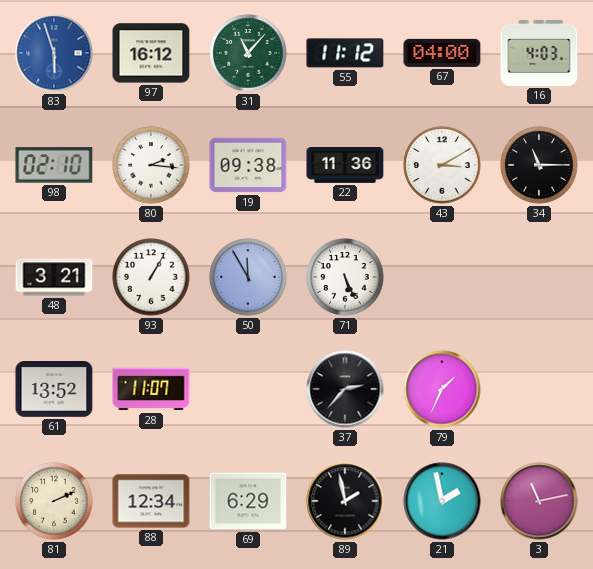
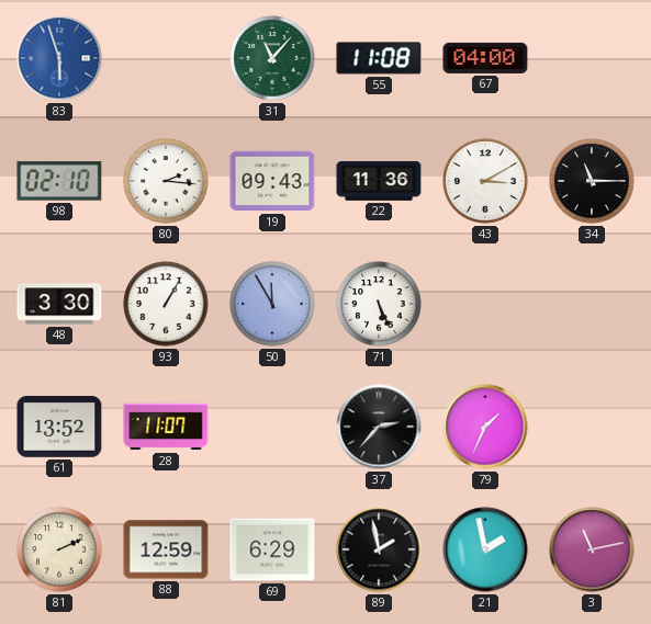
97: 16:12 -> none (151, 53)
55: 11:12 -> 11:08 (379, 58)
16: 4:03 -> none (539, 53)
19: 09:38 -> 09:43 (272, 181)
48: 3:21 -> 3:30 (59, 304)
88: 12:34 -> 12:59 (166, 549)
